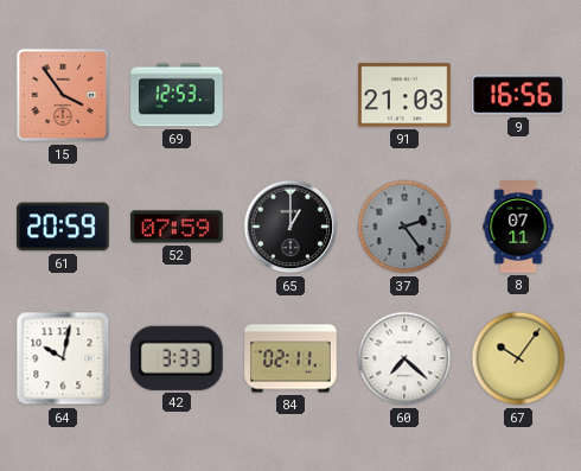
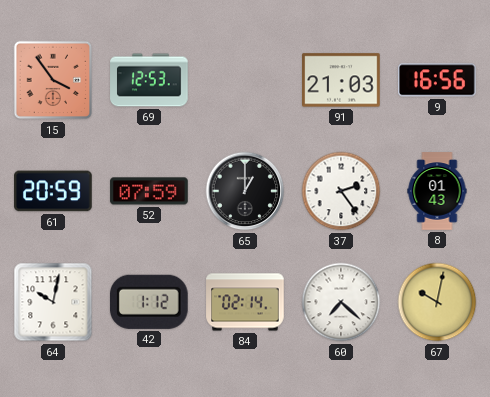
37 dial: grey -> white (341, 191)
8: 07:11 -> 01:43 (437, 191)
42: 3:33 -> 1:12 (149, 302)
84: 02:11 -> 02:14 (245, 302)
67: 10:06 -> 10:02 (437, 302)
